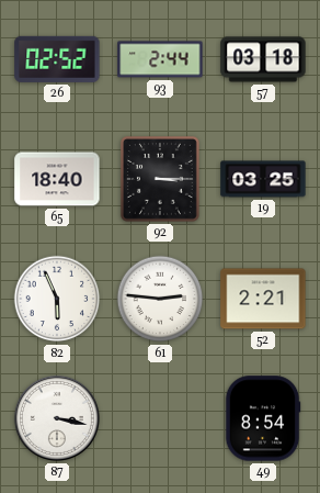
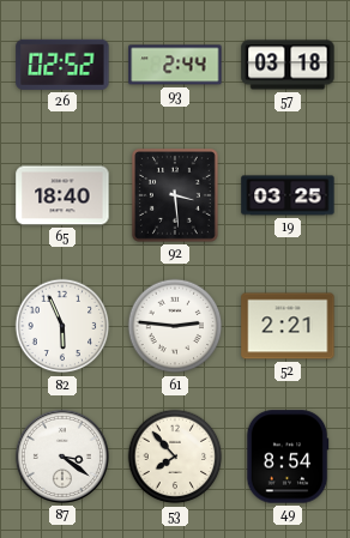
92: 3:15 -> 3:29 (175, 195)
87: 3:17 -> 3:21 (62, 457)
53: none -> 7:53 (175, 457)
